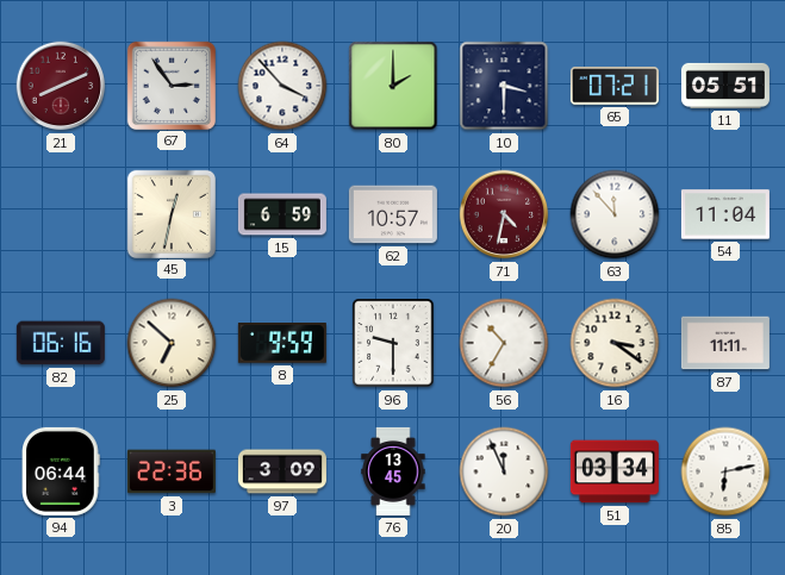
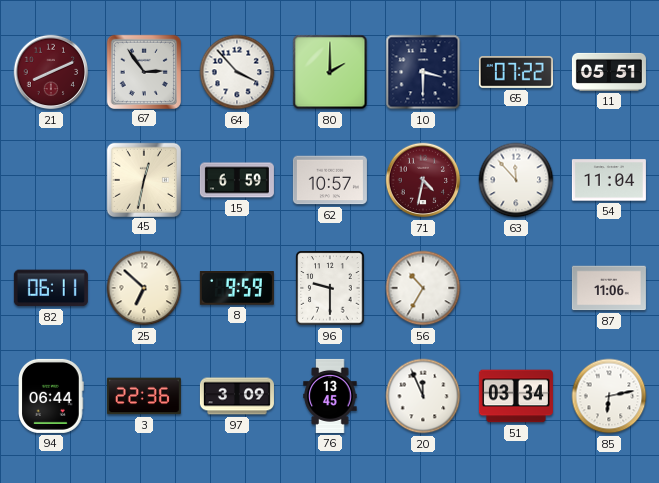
65: 07:21 -> 07:22 (516, 72)
82: 06:16 -> 06:11 (51, 288)
16: 3:21 -> none (615, 343)
87: 11:11 -> 11:06 (609, 288)
